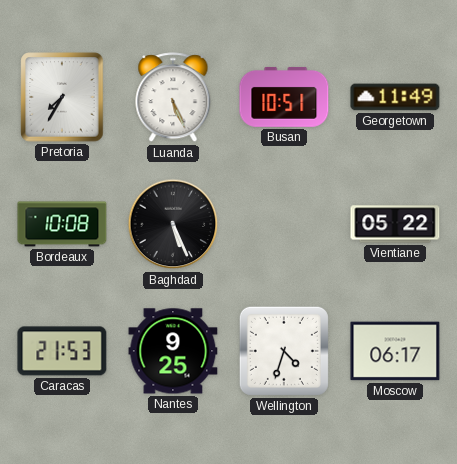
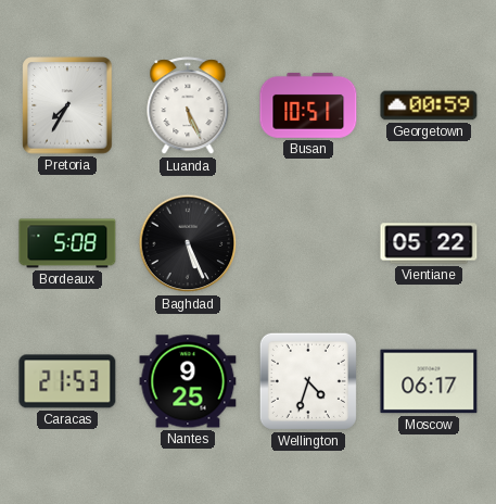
Georgetown: 11:49 -> 00:59 (429, 105)
Bordeaux: 10:08 -> 5:08 (67, 243)
